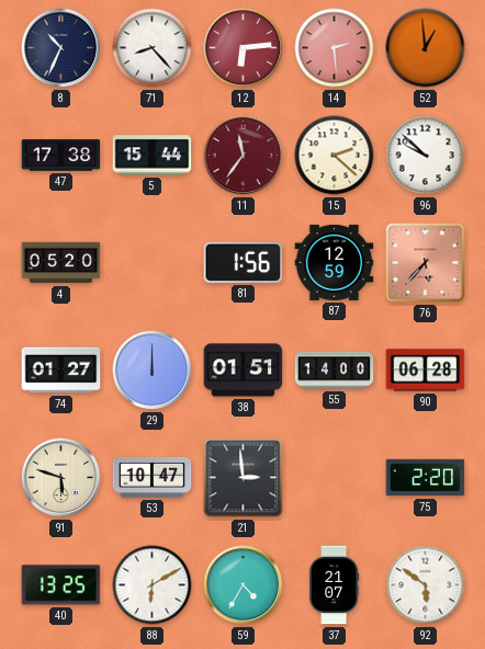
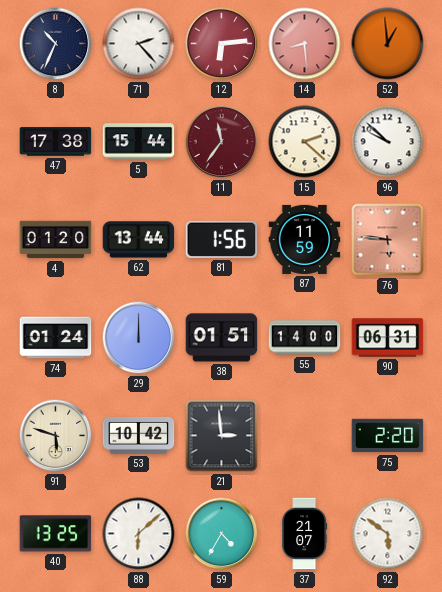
71: 8:23 -> 2:23 (139, 44)
14: 2:29 -> 8:29 (305, 44)
4: 05:20 -> 01:20 (56, 240)
62: none -> 13:44 (139, 240)
87: 12:59 -> 11:59 (305, 239)
76: 5:37 -> 5:46 (388, 240)
74: 01:27 -> 01:24 (56, 338)
90: 06:28 -> 06:31 (388, 338)
53: 10:47 -> 10:42 (139, 435)
88: 6:10 -> 6:08 (139, 534)
